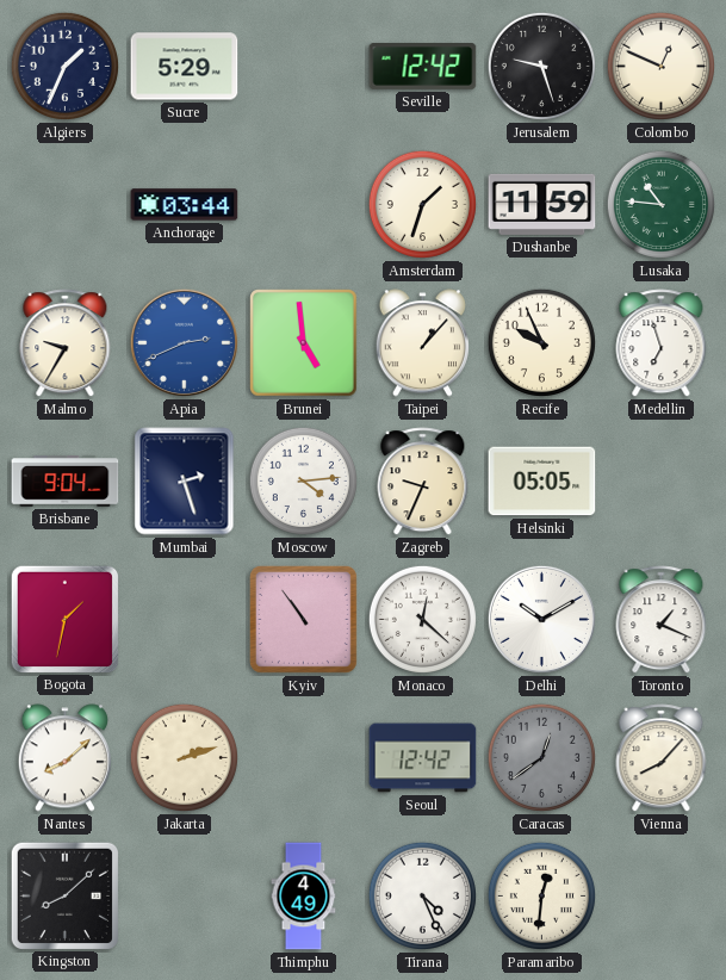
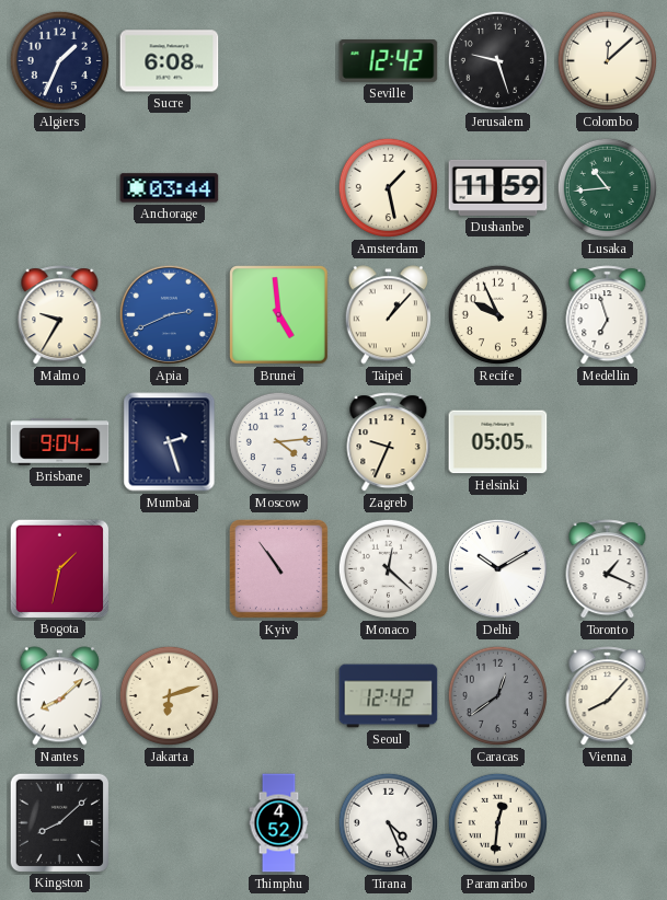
Sucre: 5:29 -> 6:08 (170, 61)
Colombo: 12:49 -> 12:08 (607, 60)
Amsterdam: 1:33 -> 1:28 (388, 187)
Lusaka: 10:46 -> 10:44 (607, 187)
Jakarta: 2:12 -> 6:12 (169, 695)
Thimphu: 4:49 -> 4:52 (279, 823)
